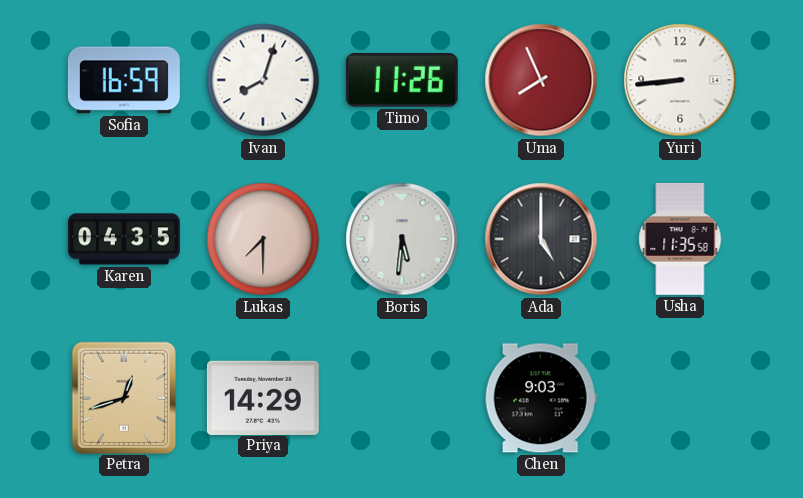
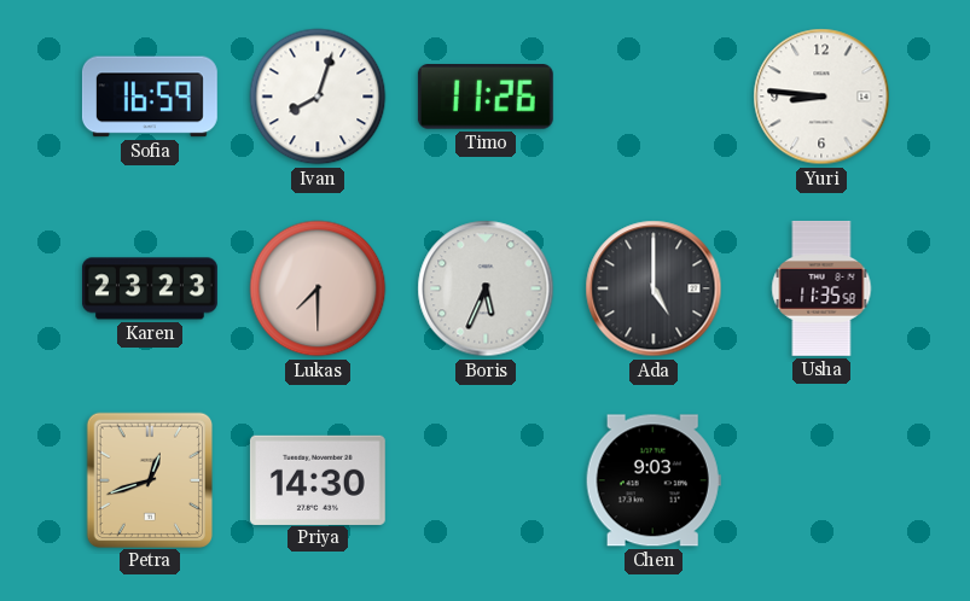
Uma: 7:56 -> none (541, 80)
Yuri: 8:44 -> 8:46 (821, 97)
Karen: 04:35 -> 23:23 (150, 288)
Boris: 5:31 -> 5:34 (486, 288)
Priya: 14:29 -> 14:30 (318, 479)
